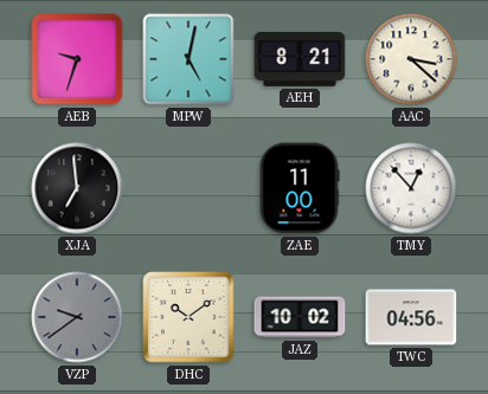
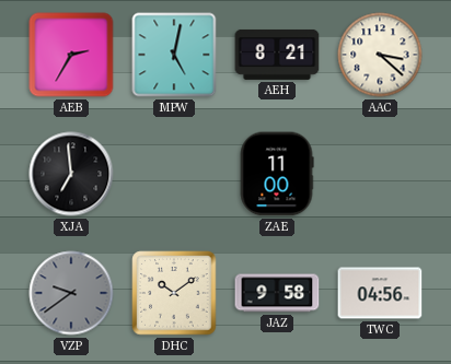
AEB: 9:33 -> 2:35 (71, 55)
TMY: 12:53 -> none (411, 188)
JAZ: 10:02 -> 9:58 (277, 293)
